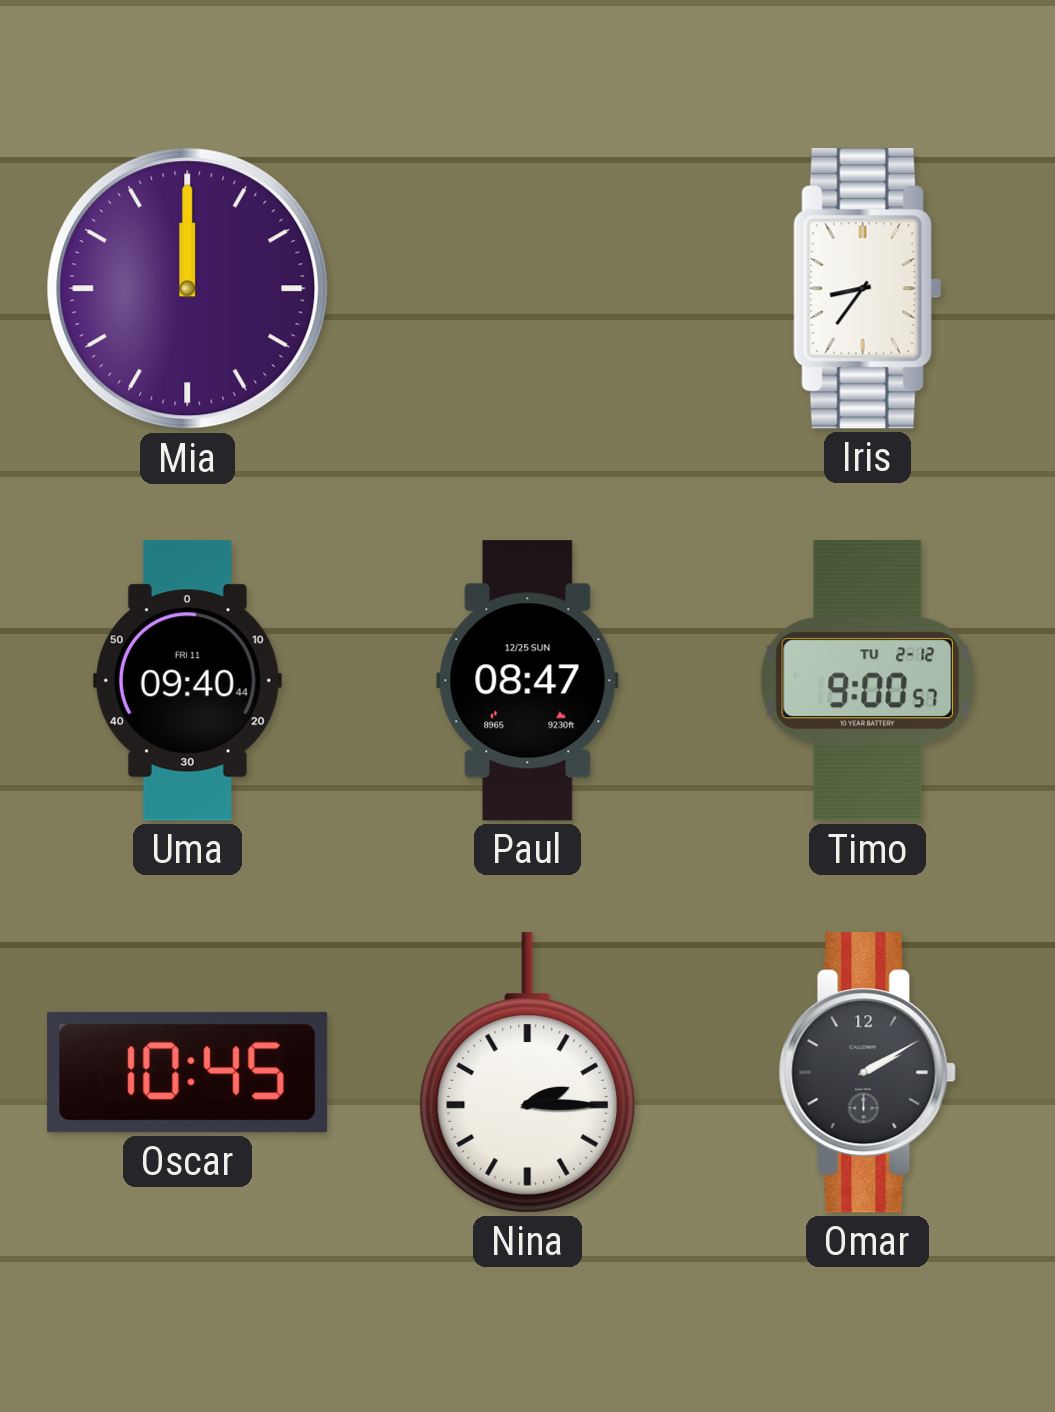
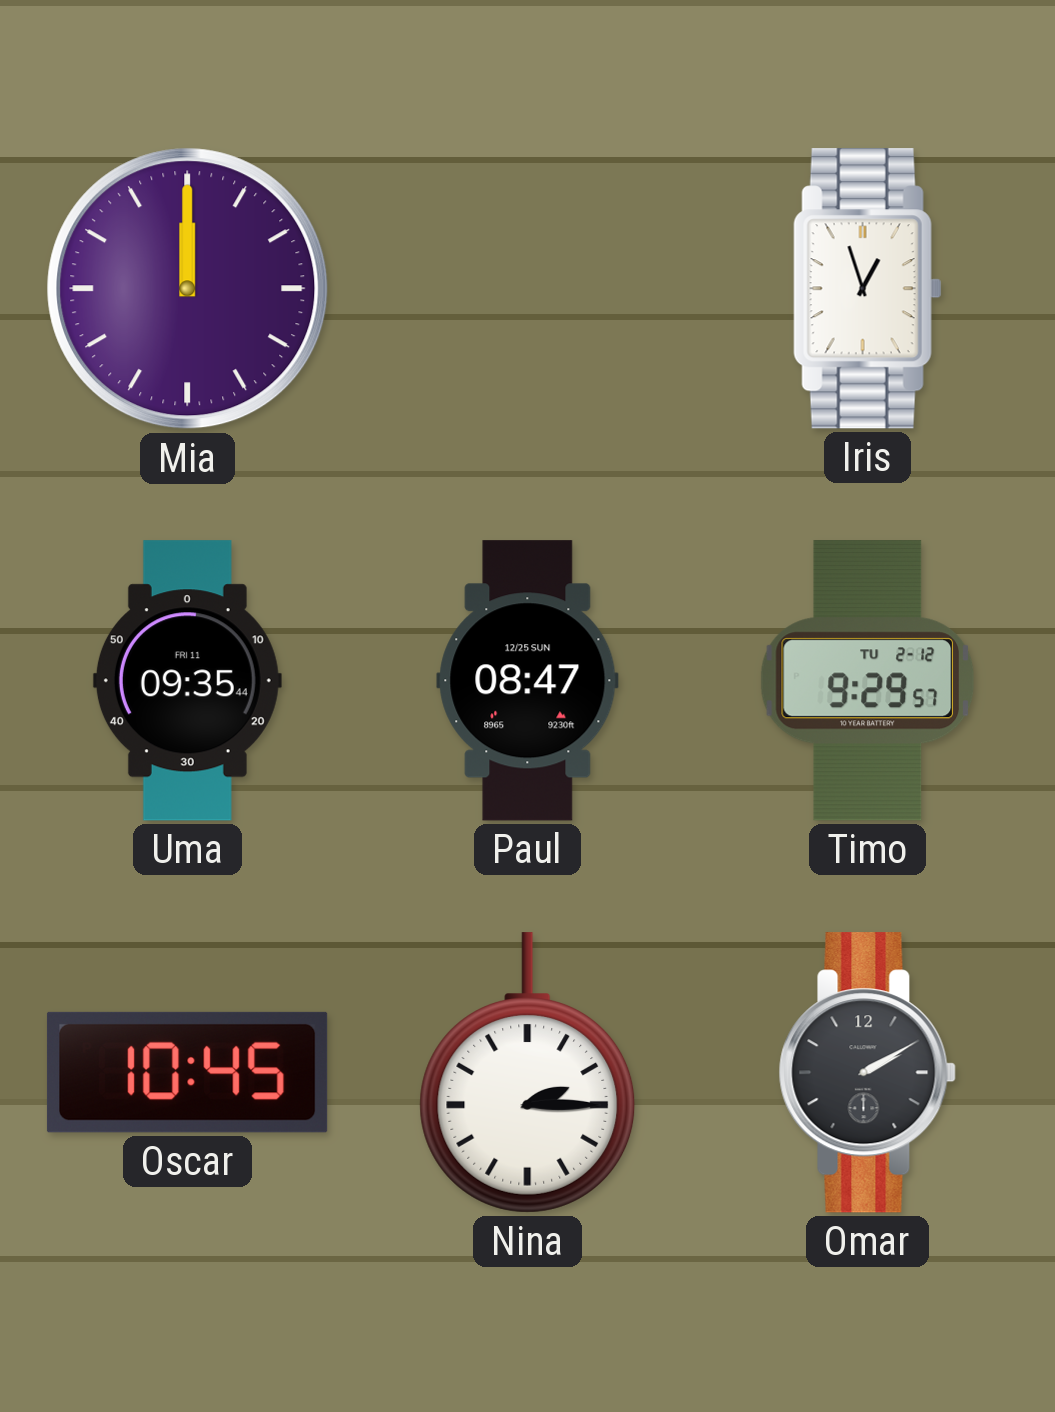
Iris: 8:36 -> 12:57 (868, 289)
Uma: 09:40 -> 09:35 (187, 681)
Timo: 9:00 -> 9:29 (867, 681)
